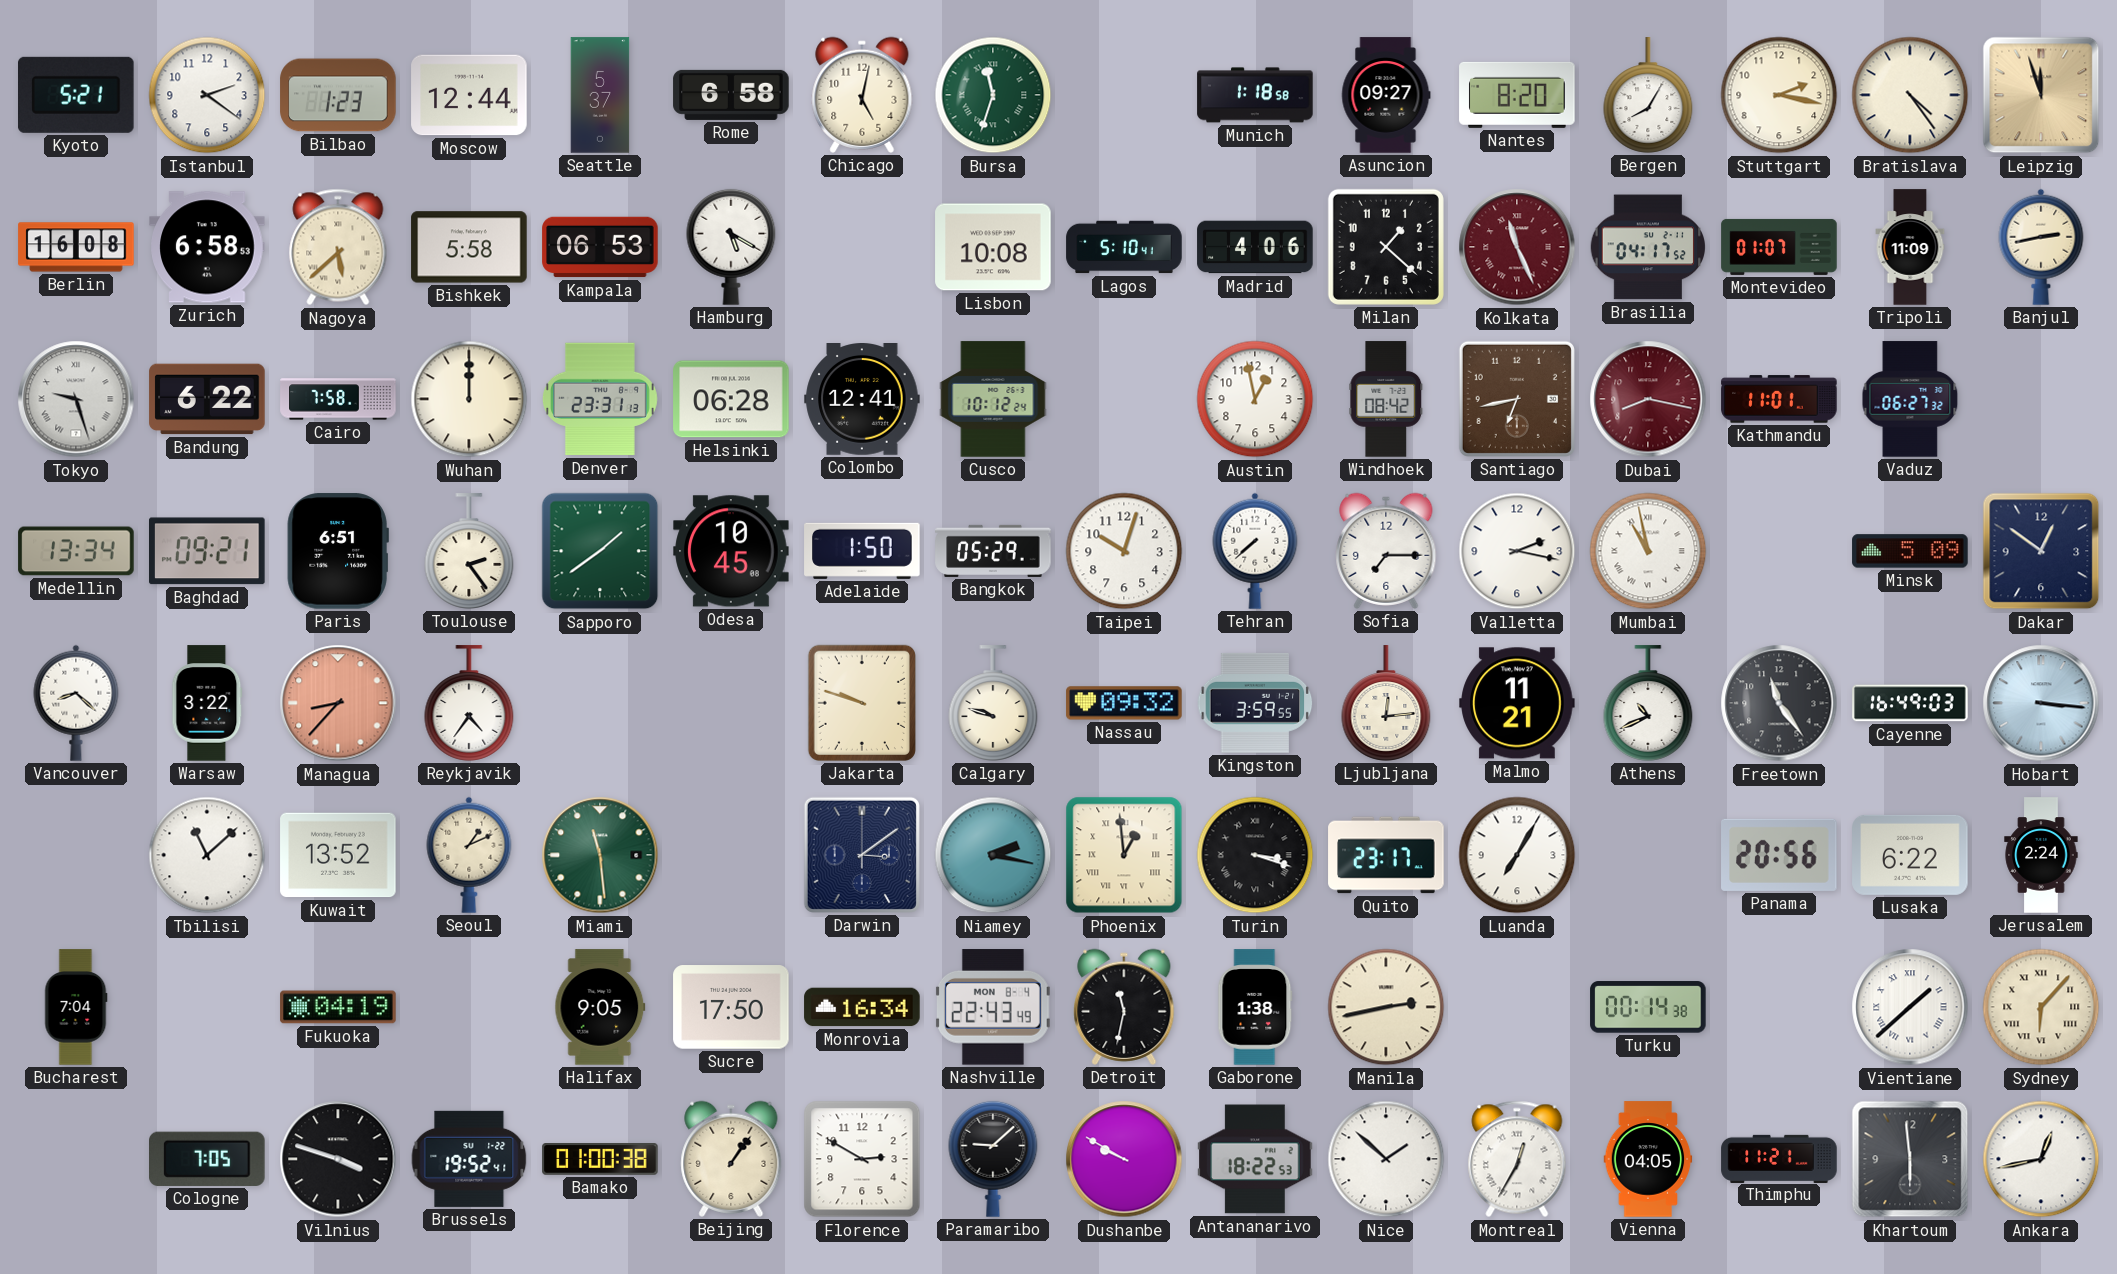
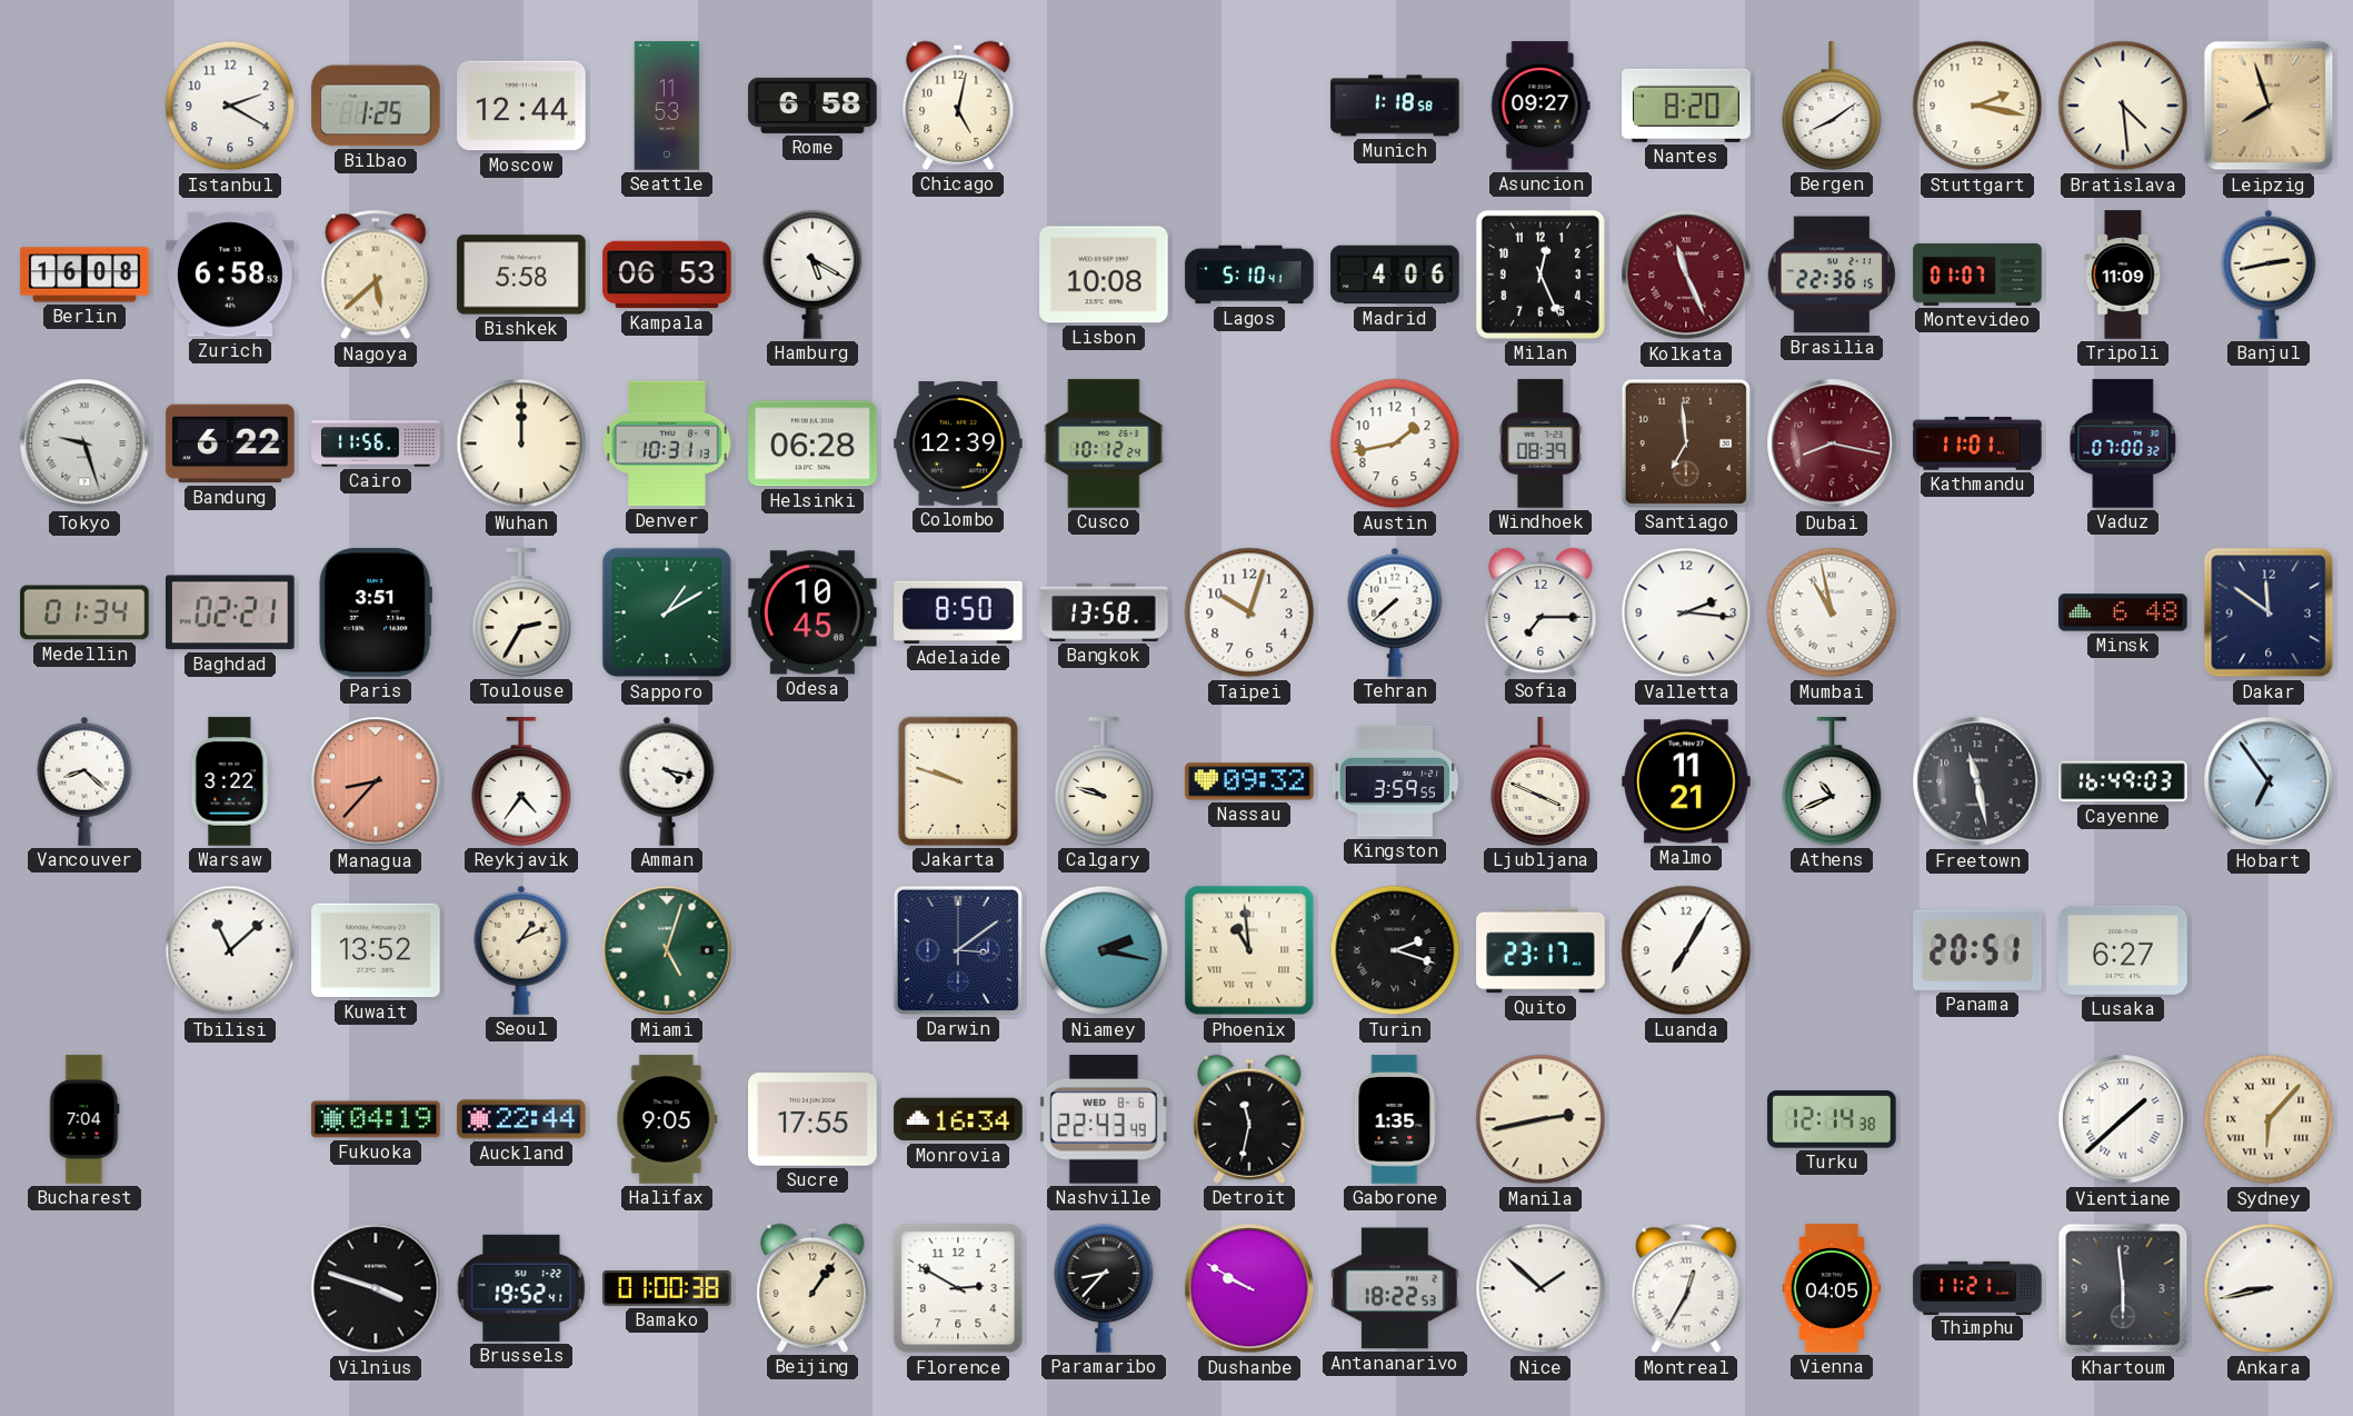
Kyoto: 5:21 -> none (77, 95)
Istanbul: 2:21 -> 2:20 (230, 106)
Bilbao: 1:23 -> 1:25 (376, 106)
Seattle: 5:37 -> 11:53 (667, 106)
Bursa: 11:33 -> none (993, 95)
Bergen: 8:05 -> 8:09 (1832, 106)
Bratislava: 4:24 -> 4:29 (2123, 106)
Leipzig: 11:57 -> 7:57 (2269, 106)
Milan: 1:22 -> 12:26 (1541, 275)
Brasilia: 04:17 -> 22:36 (1832, 275)
Cairo: 7:58 -> 11:56 (376, 443)
Denver: 23:31 -> 10:31 (667, 443)
Colombo: 12:41 -> 12:39 (958, 443)
Austin: 12:58 -> 1:43 (1395, 443)
Windhoek: 08:42 -> 08:39 (1541, 443)
Santiago: 6:43 -> 6:59 (1686, 443)
Vaduz: 06:27 -> 07:00 (2123, 443)
Medellin: 13:34 -> 01:34 (84, 612)
Baghdad: 09:21 -> 02:21 (231, 612)
Paris: 6:51 -> 3:51 (376, 612)
Toulouse: 2:24 -> 2:35 (521, 612)
Sapporo: 1:39 -> 1:10 (667, 612)
Adelaide: 1:50 -> 8:50 (958, 612)
Bangkok: 05:29 -> 13:58 (1104, 612)
Valletta: 2:17 -> 2:16 (1686, 612)
Minsk: 5:09 -> 6:48 (2123, 612)
Dakar: 12:51 -> 11:51 (2269, 612)
Amman: none -> 4:17 (667, 781)
Ljubljana: 12:14 -> 3:49 (1541, 781)
Freetown: 11:24 -> 11:28 (1977, 781)
Hobart: 3:16 -> 6:54 (2269, 781)
Miami: 11:29 -> 5:03 (667, 950)
Phoenix: 12:59 -> 10:59 (1249, 950)
Turin: 3:18 -> 2:18 (1395, 950)
Panama: 20:56 -> 20:51 (1977, 950)
Lusaka: 6:22 -> 6:27 (2123, 950)
Jerusalem: 2:24 -> none (2041, 855)
Auckland: none -> 22:44 (521, 1119)
Sucre: 17:50 -> 17:55 (812, 1119)
Nashville date: MON 8-4 -> WED 8-6 (1104, 1119)
Gaborone: 1:38 -> 1:35 (1395, 1119)
Turku: 00:14 -> 12:14 (1832, 1119)
Cologne: 7:05 -> none (208, 1159)
Paramaribo: 9:08 -> 8:37 (1104, 1288)
Ankara: 12:43 -> 8:43 (2269, 1288)
